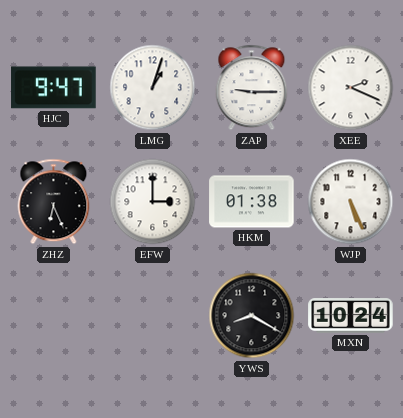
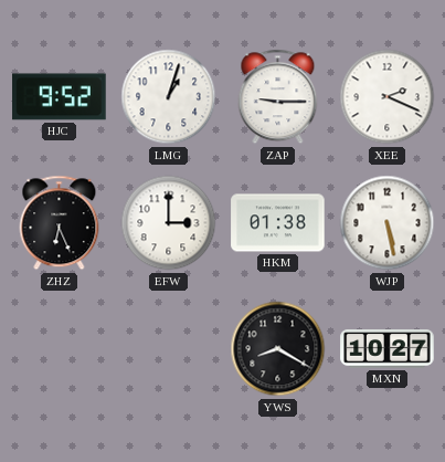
HJC: 9:47 -> 9:52 (60, 97)
WJP: 5:26 -> 5:28 (388, 223)
MXN: 10:24 -> 10:27 (388, 349)
